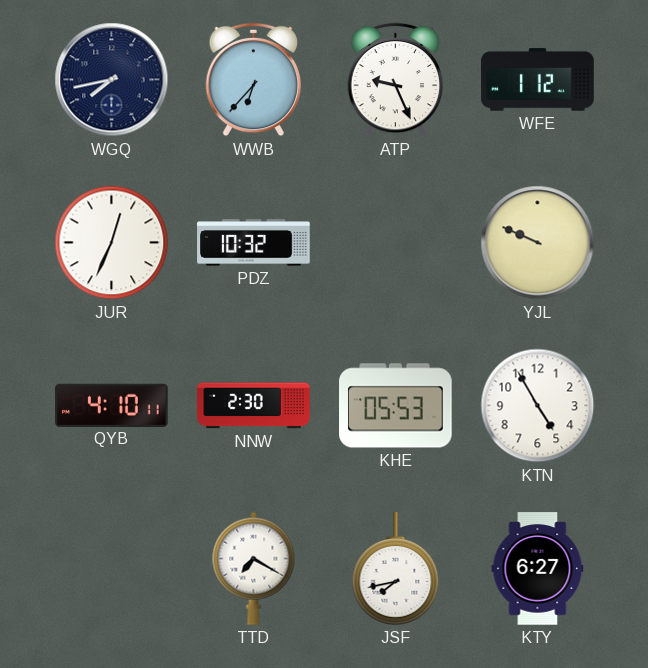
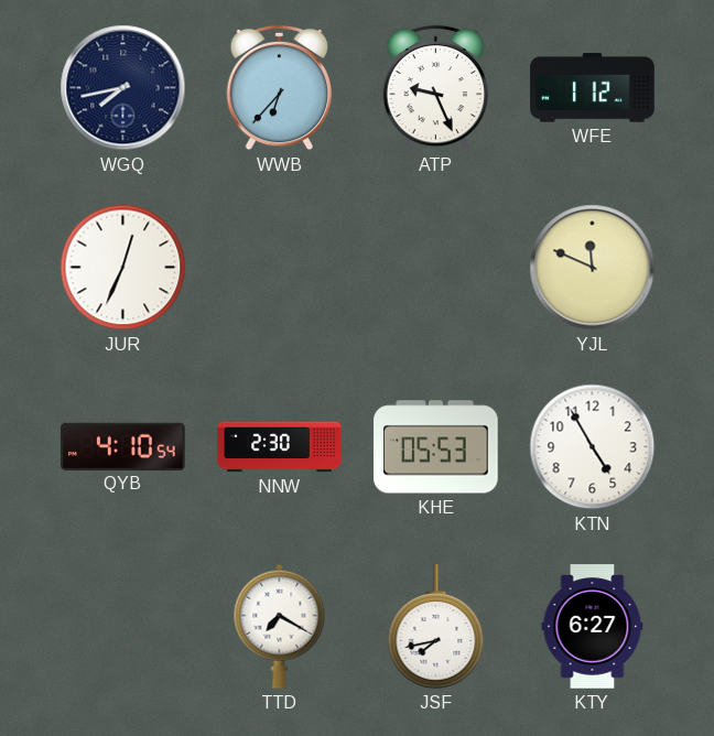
PDZ: 10:32 -> none (254, 243)
YJL: 9:49 -> 11:49 (593, 268)
QYB: 4:10:11 -> 4:10:54 (123, 446)
